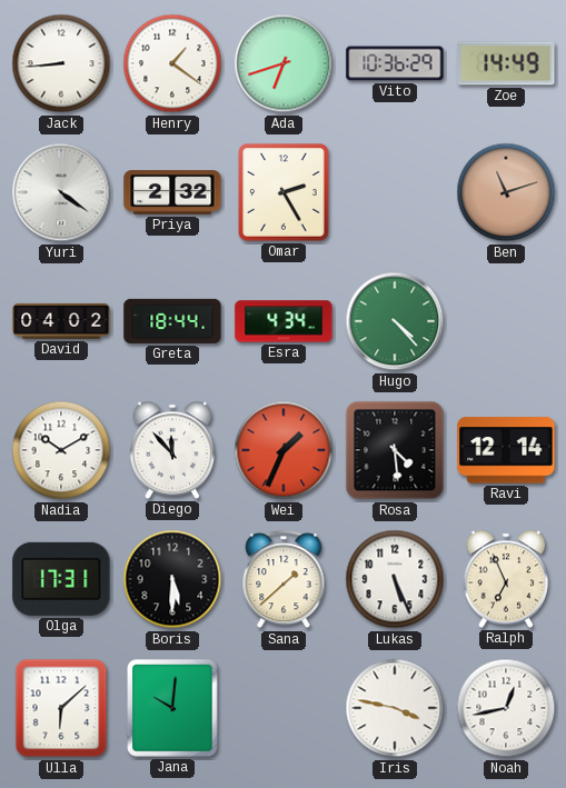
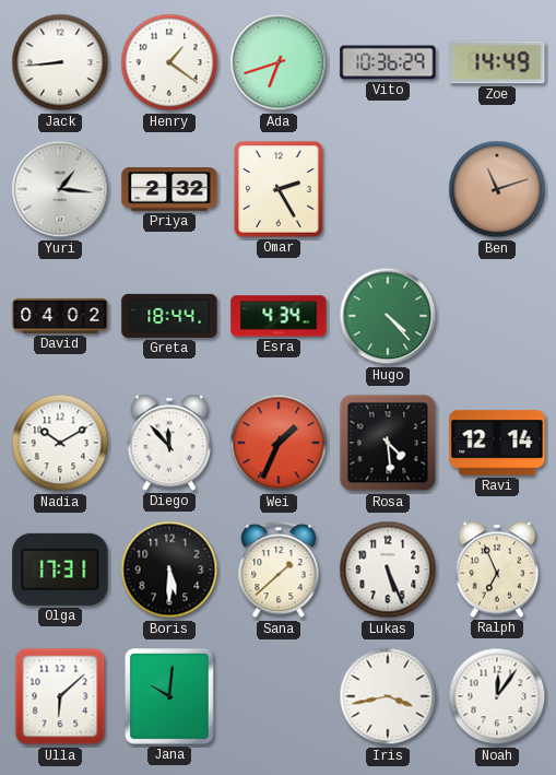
Yuri: 4:21 -> 1:16 (60, 189)
Iris: 3:47 -> 3:43 (388, 696)
Noah: 12:43 -> 12:06 (497, 696)
